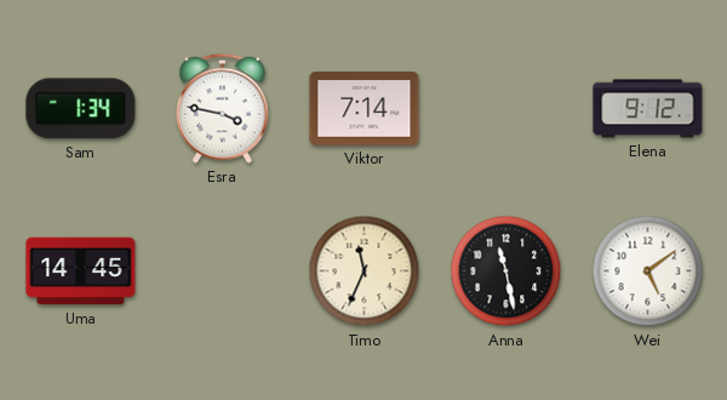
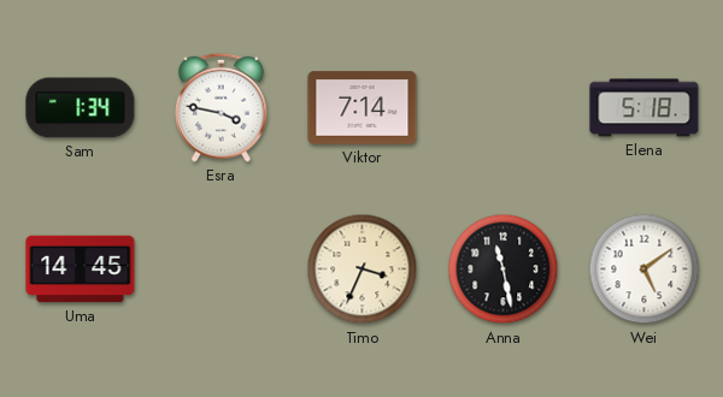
Elena: 9:12 -> 5:18 (645, 108)
Timo: 11:34 -> 3:34 (363, 269)
